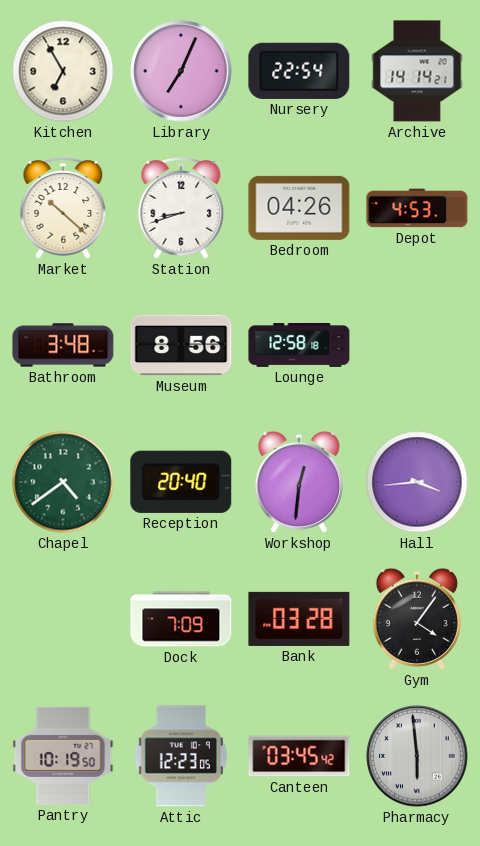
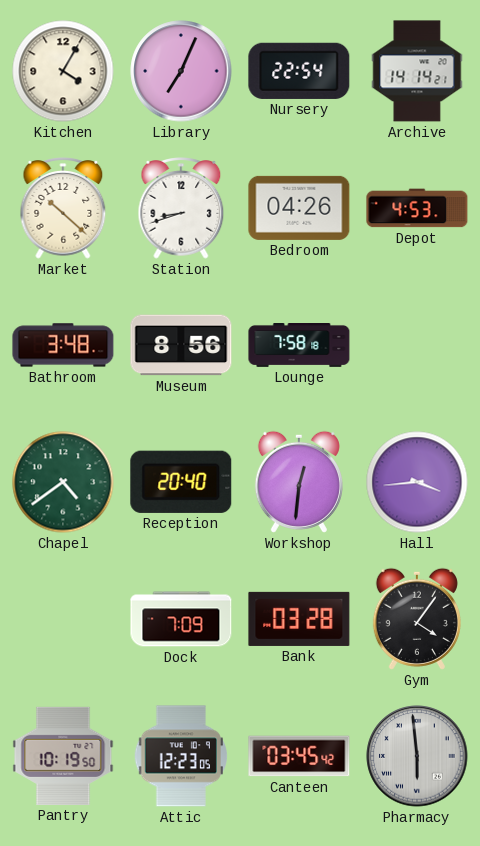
Kitchen: 6:55 -> 4:05 (63, 71)
Lounge: 12:58 -> 7:58 (299, 346)
